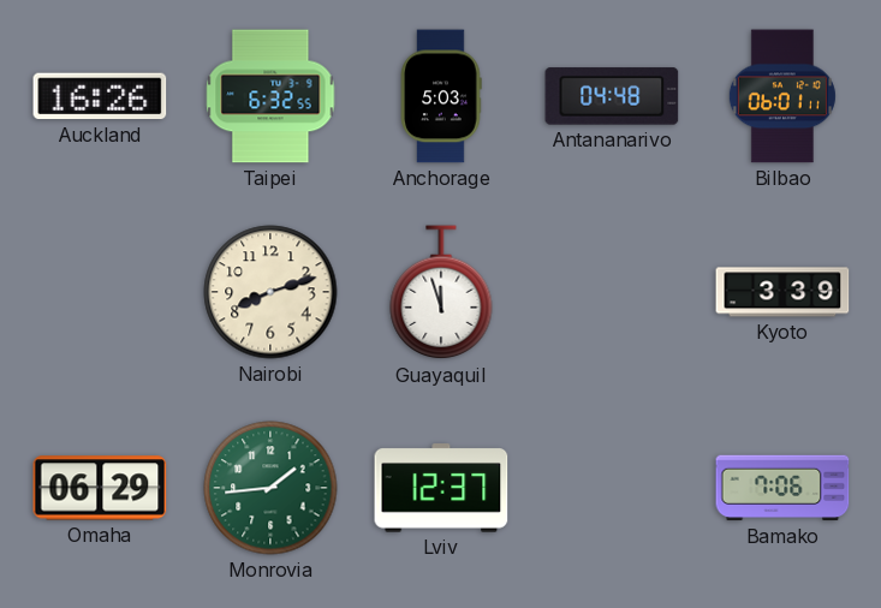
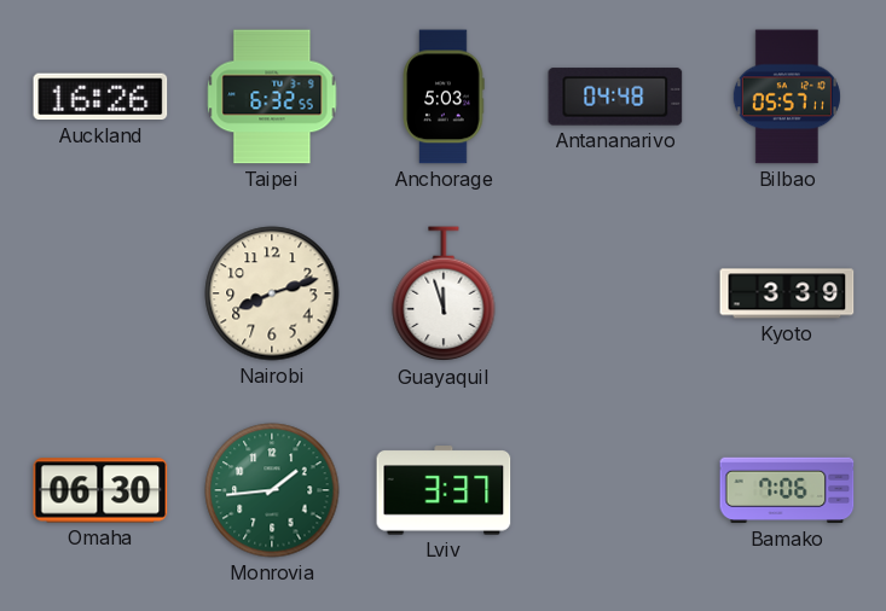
Bilbao: 06:01 -> 05:57 (787, 97)
Omaha: 06:29 -> 06:30 (100, 490)
Lviv: 12:37 -> 3:37 (444, 490)
